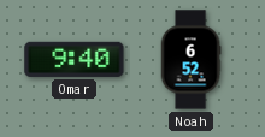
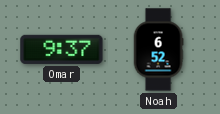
Omar: 9:40 -> 9:37 (62, 49)
